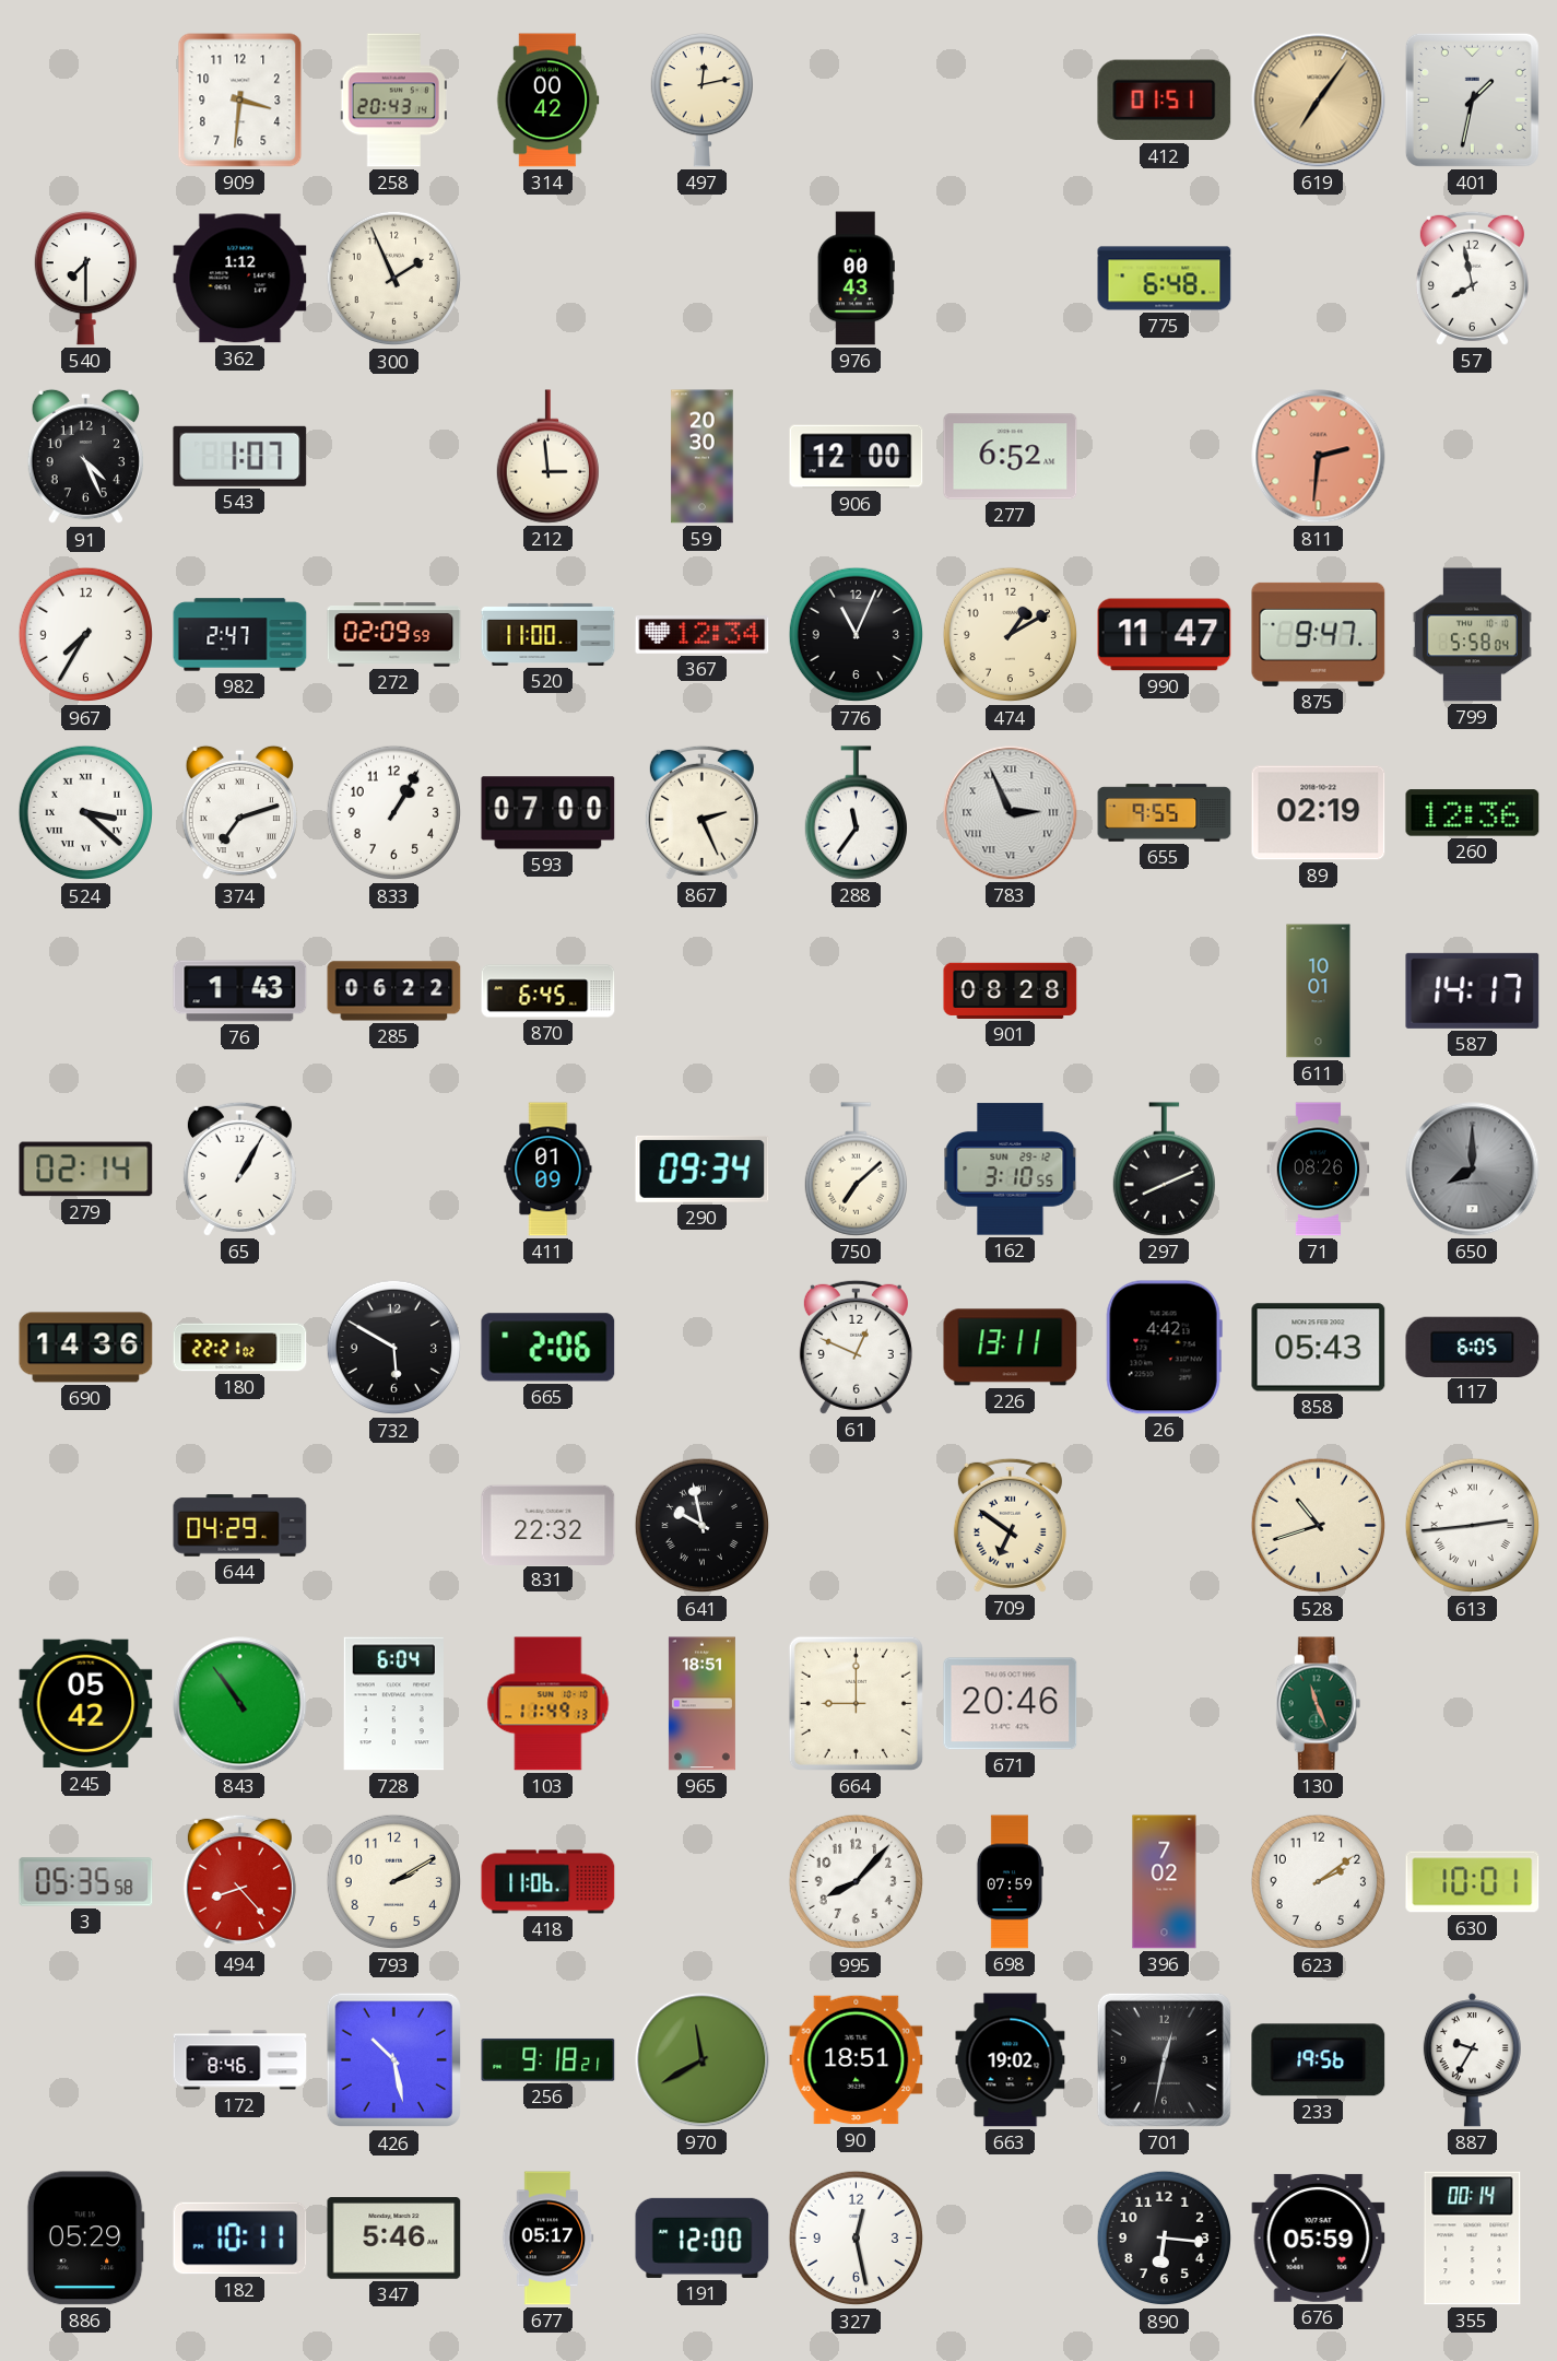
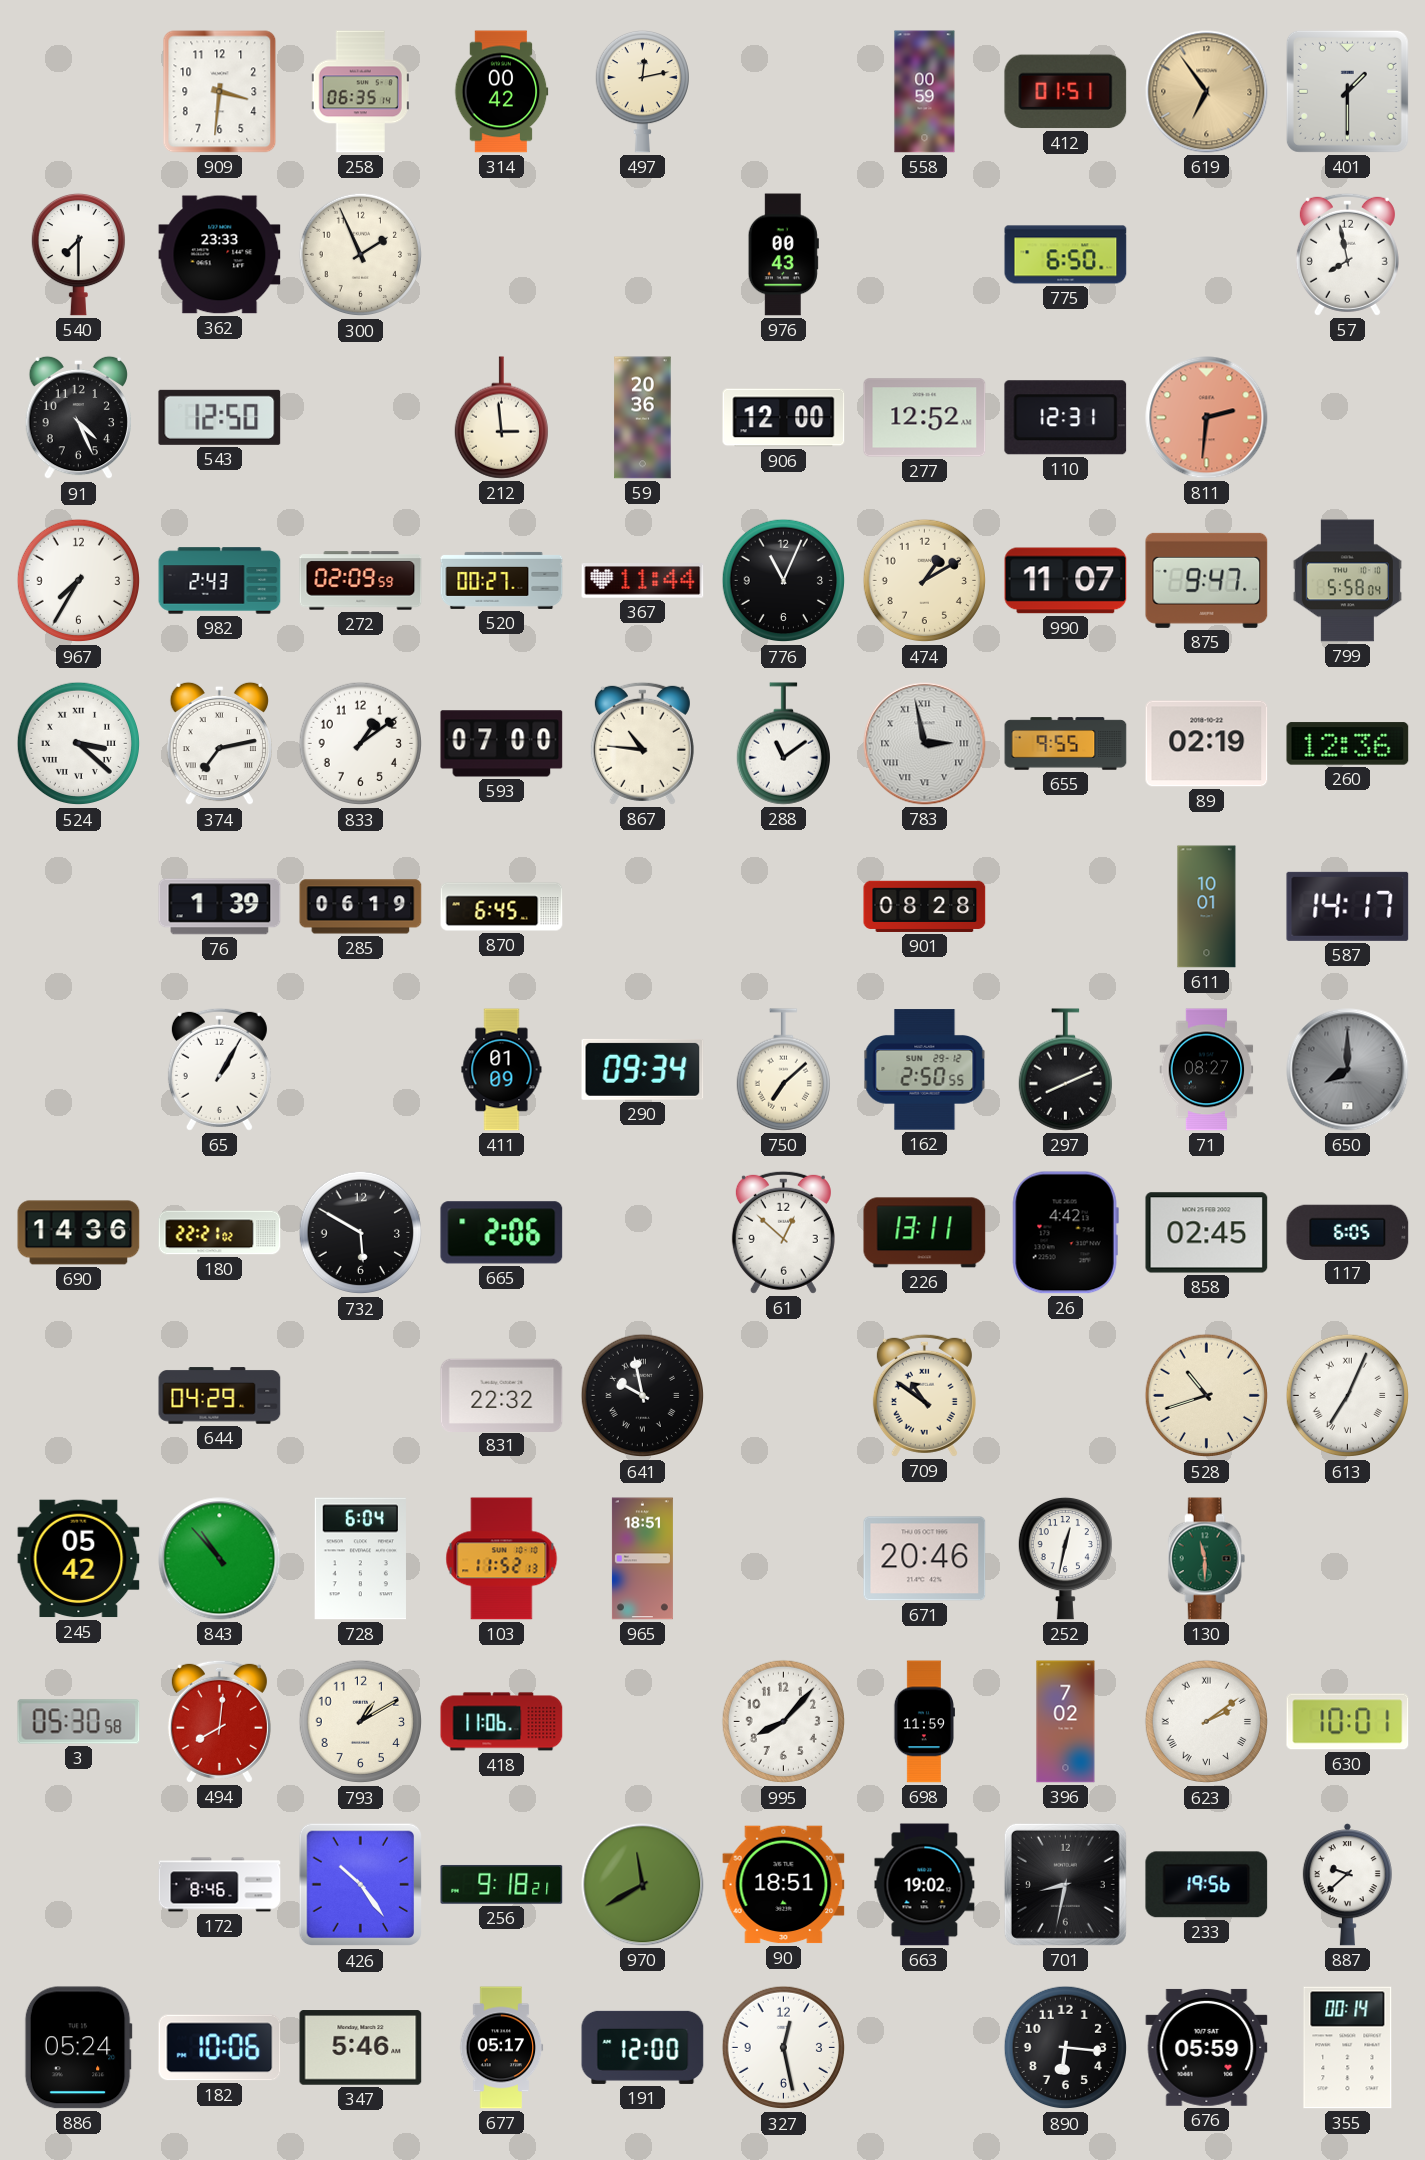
258: 20:43 -> 06:35 (360, 92)
558: none -> 00:59 (925, 92)
619: 7:06 -> 6:54 (1207, 92)
401: 1:32 -> 1:30 (1347, 91)
362: 1:12 -> 23:33 (220, 255)
775: 6:48 -> 6:50 (1066, 255)
543: 1:07 -> 12:50 (220, 417)
59: 20:30 -> 20:36 (643, 418)
277: 6:52 -> 12:52 (925, 418)
110: none -> 12:31 (1066, 418)
982: 2:47 -> 2:43 (220, 581)
520: 11:00 -> 00:27 (502, 580)
367: 12:34 -> 11:44 (643, 581)
990: 11:47 -> 11:07 (1066, 581)
374: 7:12 -> 7:13 (219, 744)
833: 1:05 -> 1:09 (361, 744)
867: 2:26 -> 10:46 (642, 743)
288: 11:36 -> 11:09 (783, 744)
783: 2:56 -> 2:58 (925, 744)
76: 1:43 -> 1:39 (220, 907)
285: 06:22 -> 06:19 (361, 907)
279: 02:14 -> none (86, 1170)
162: 3:10 -> 2:50 (925, 1070)
71: 08:26 -> 08:27 (1207, 1070)
61: 12:49 -> 12:52 (783, 1232)
858: 05:43 -> 02:45 (1207, 1233)
709: 6:51 -> 10:51 (924, 1395)
613: 2:44 -> 7:04 (1348, 1396)
843: 10:54 -> 10:53 (220, 1559)
103: 11:49 -> 11:52 (502, 1559)
664: 9:00 -> none (856, 1703)
252: none -> 12:32 (1065, 1558)
130: 11:26 -> 11:30 (1207, 1559)
3: 05:35 -> 05:30 (79, 1722)
494: 8:23 -> 8:01 (219, 1721)
793: 2:10 -> 1:10 (361, 1722)
698: 07:59 -> 11:59 (924, 1722)
623 numerals: Arabic -> Roman (1207, 1722)
426: 10:28 -> 10:24 (361, 1885)
701: 12:32 -> 8:32 (1065, 1884)
887: 9:35 -> 9:38 (1347, 1885)
886: 05:29 -> 05:24 (78, 2048)
182: 10:11 -> 10:06 (220, 2048)
